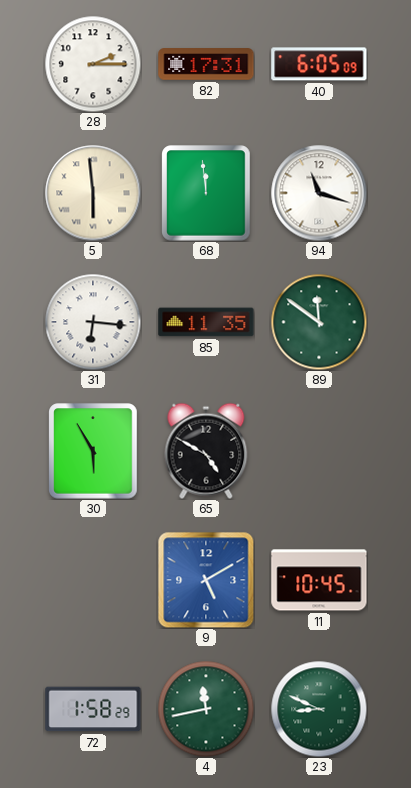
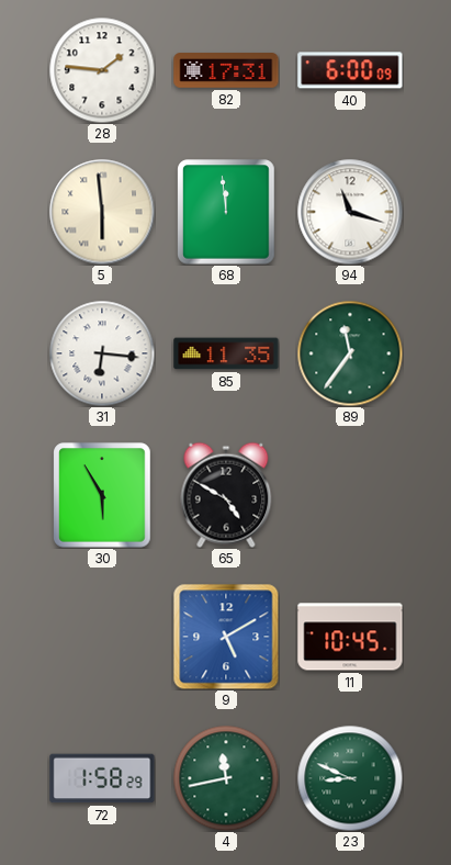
28: 2:15 -> 1:46 (102, 70)
40: 6:05 -> 6:00 (350, 70)
89: 11:51 -> 11:36 (350, 353)
